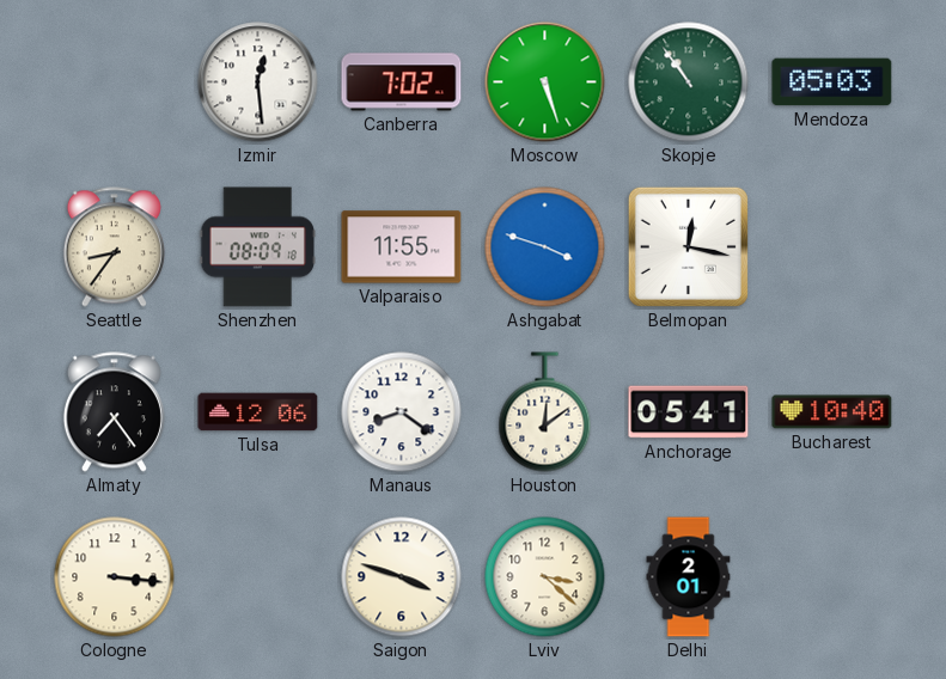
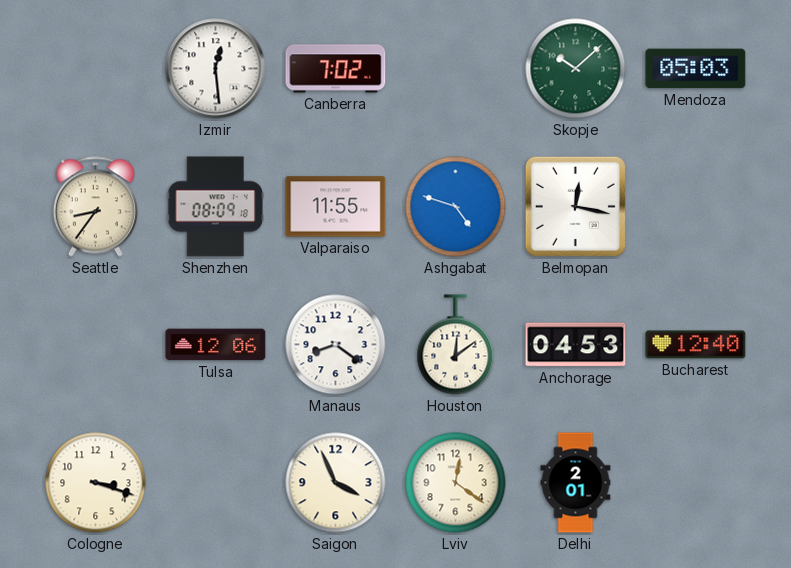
Moscow: 5:27 -> none (545, 82)
Skopje: 10:54 -> 10:08 (576, 69)
Ashgabat: 3:48 -> 4:48 (456, 207)
Almaty: 7:24 -> none (114, 412)
Anchorage: 05:41 -> 04:53 (576, 345)
Bucharest: 10:40 -> 12:40 (696, 345)
Cologne: 3:16 -> 3:18 (96, 483)
Saigon: 3:48 -> 3:56 (336, 483)
Lviv: 3:22 -> 12:21 (456, 483)
